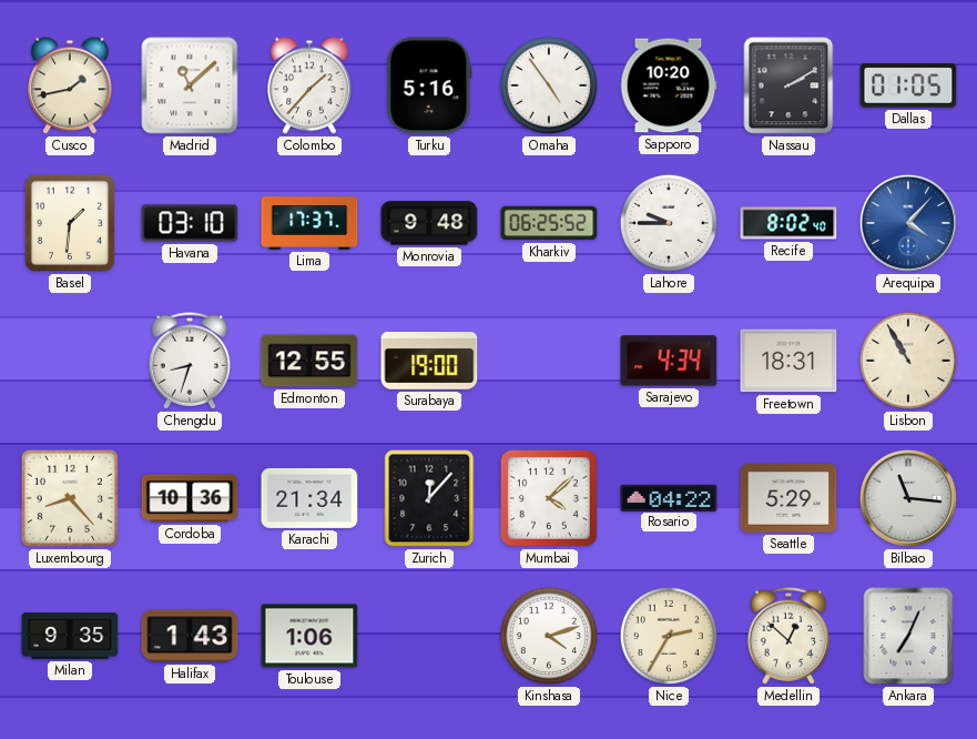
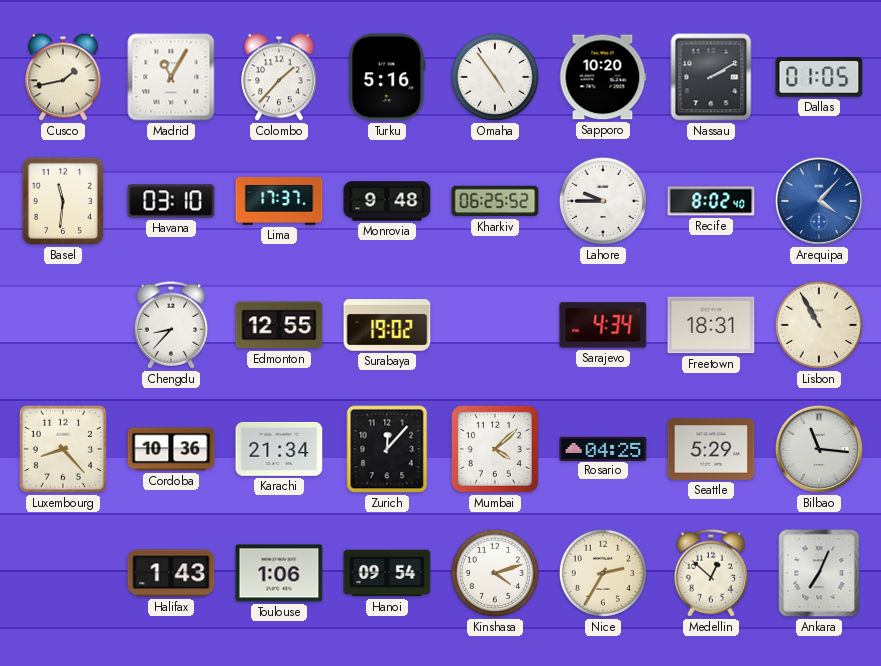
Madrid: 11:08 -> 11:05 (171, 77)
Basel: 1:31 -> 11:31 (63, 201)
Chengdu: 8:33 -> 8:37 (171, 325)
Surabaya: 19:00 -> 19:02 (387, 326)
Rosario: 04:22 -> 04:25 (603, 448)
Milan: 9:35 -> none (70, 636)
Hanoi: none -> 09:54 (387, 573)
